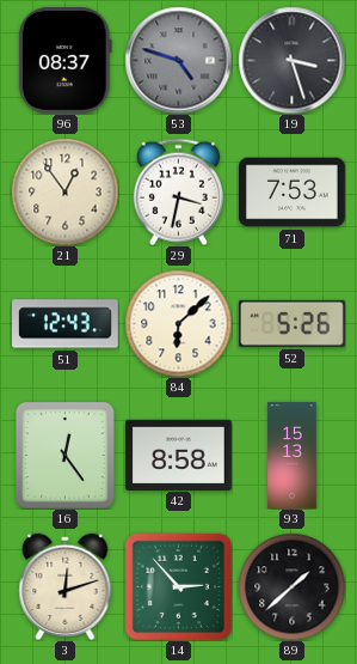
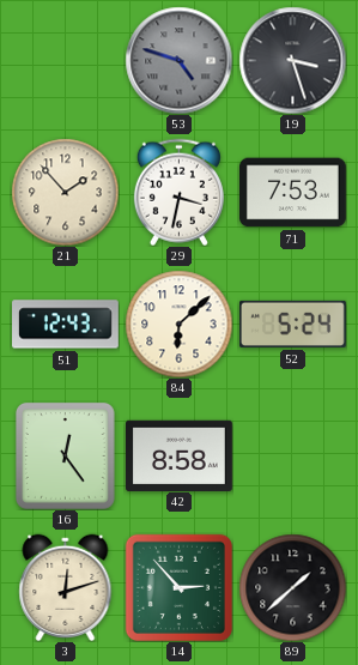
96: 08:37 -> none (64, 60)
21: 12:54 -> 1:53 (65, 192)
52: 5:26 -> 5:24 (293, 324)
93: 15:13 -> none (293, 456)
